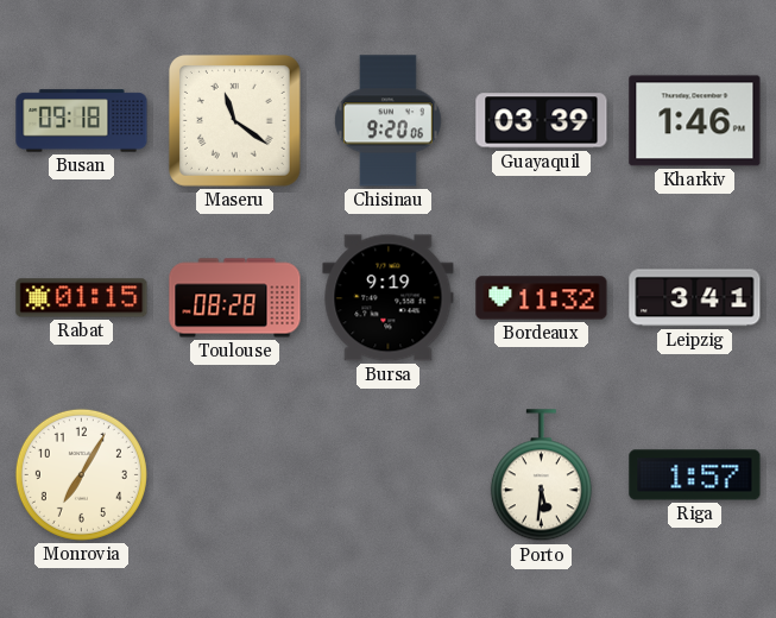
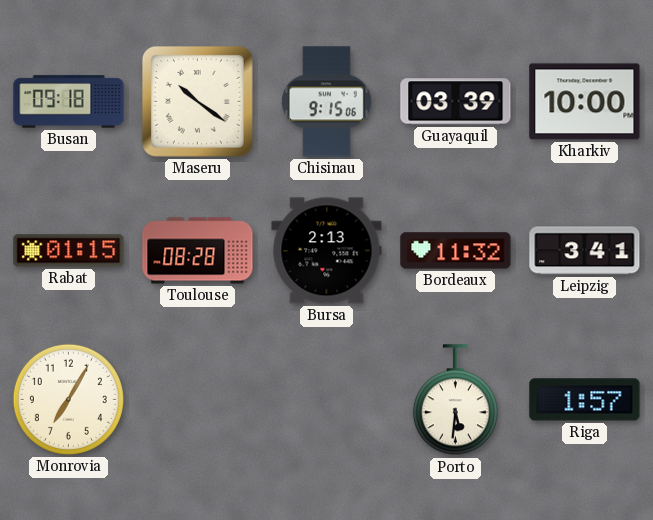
Maseru: 11:21 -> 10:21 (197, 101)
Chisinau: 9:20 -> 9:15 (326, 102)
Kharkiv: 1:46 -> 10:00 (585, 102)
Bursa: 9:19 -> 2:13 (327, 251)
